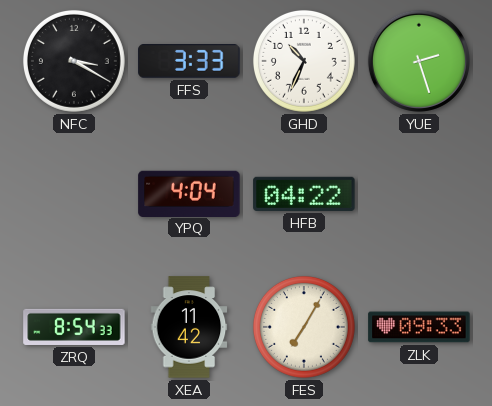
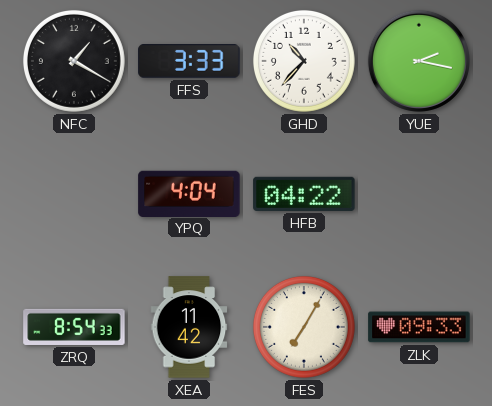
NFC: 3:20 -> 1:20 (74, 61)
GHD: 10:34 -> 10:37 (304, 61)
YUE: 2:27 -> 2:17 (419, 61)
